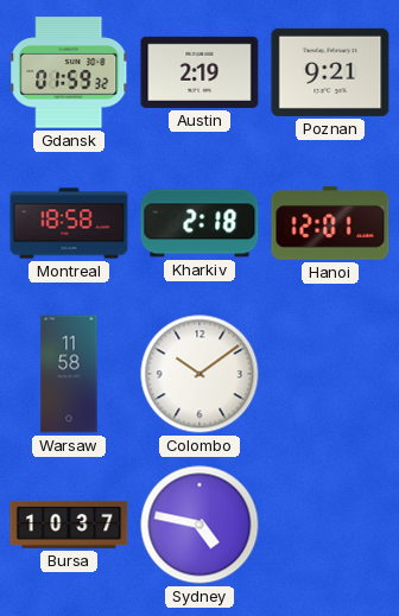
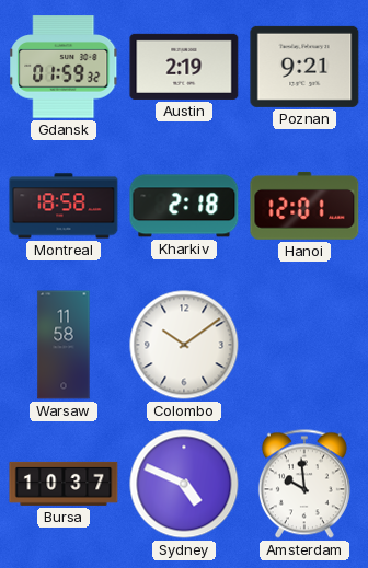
Sydney: 4:47 -> 4:49 (184, 484)
Amsterdam: none -> 9:59 (304, 484)
